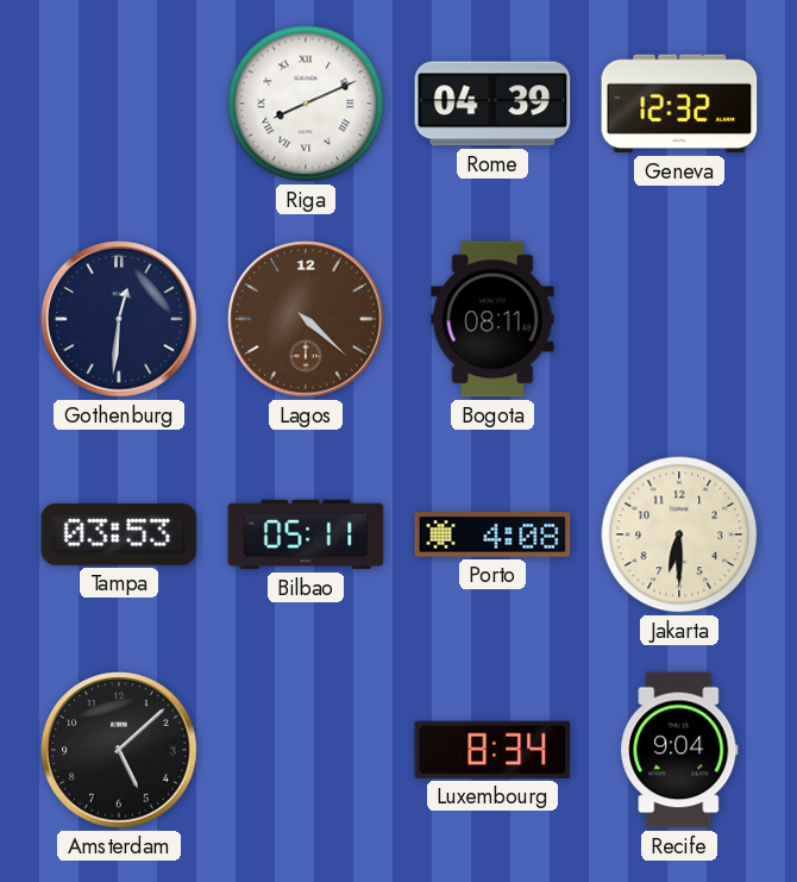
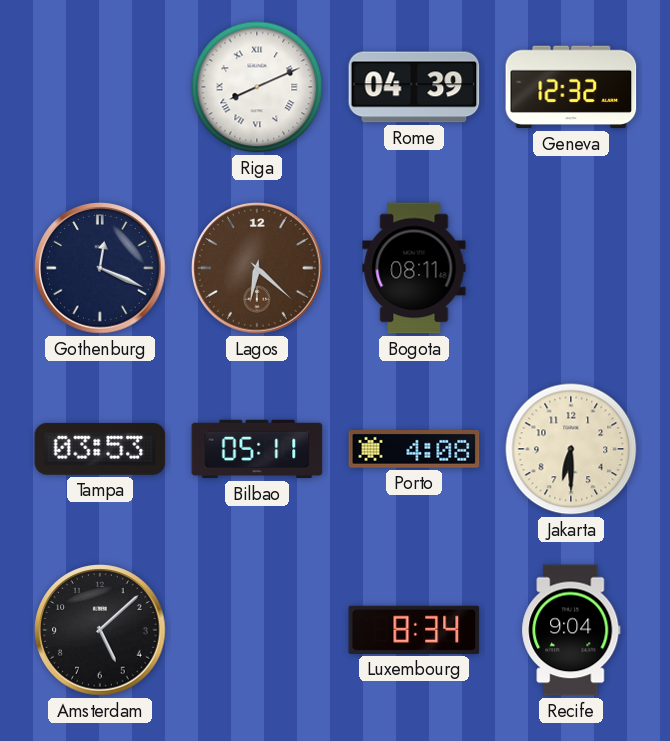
Gothenburg: 12:31 -> 12:19 (100, 268)
Lagos: 4:22 -> 6:22 (257, 268)
